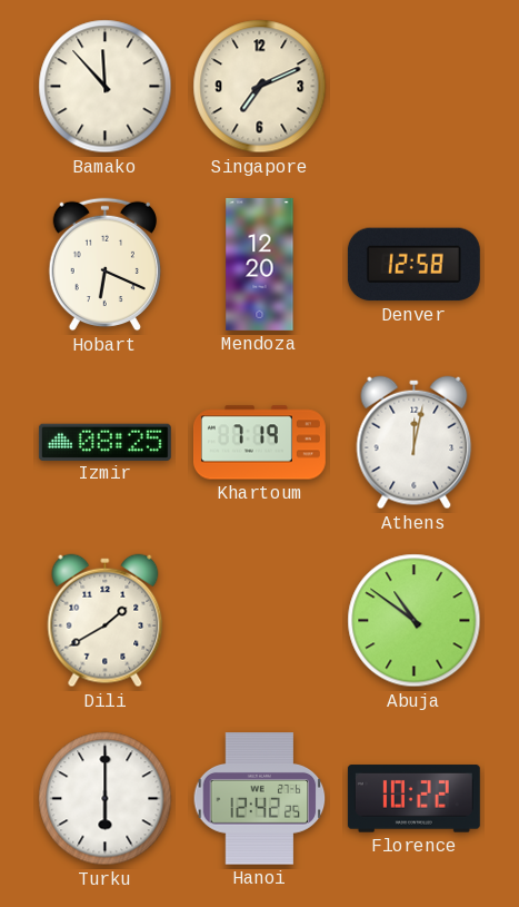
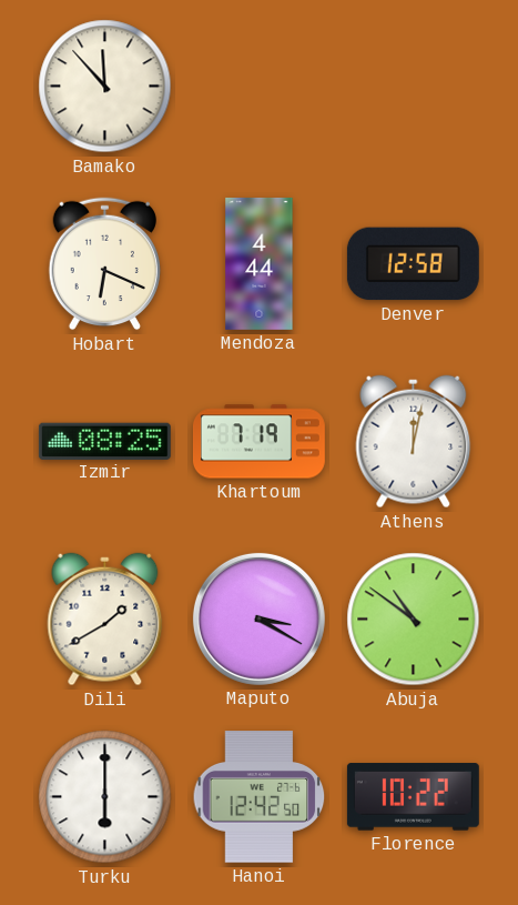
Singapore: 7:11 -> none (260, 87)
Mendoza: 12:20 -> 4:44 (260, 263)
Maputo: none -> 3:20 (258, 619)
Hanoi: 12:42:25 -> 12:42:50 (260, 797)
